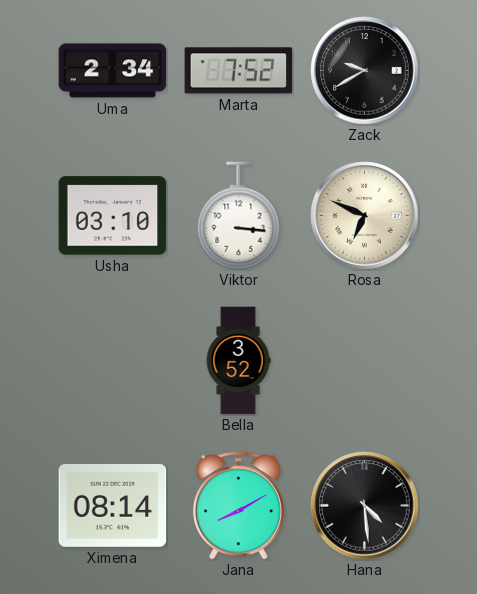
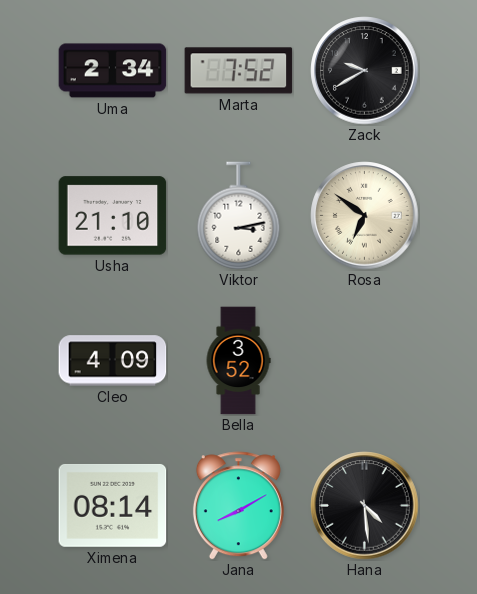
Usha: 03:10 -> 21:10 (113, 216)
Viktor: 3:16 -> 3:13 (239, 216)
Rosa: 6:49 -> 6:51 (365, 216)
Cleo: none -> 4:09 (113, 361)
